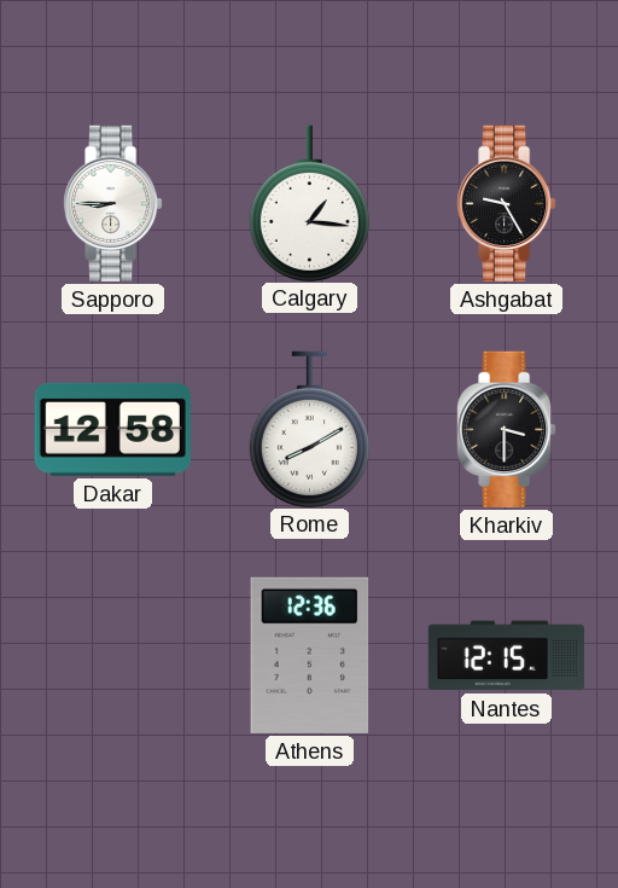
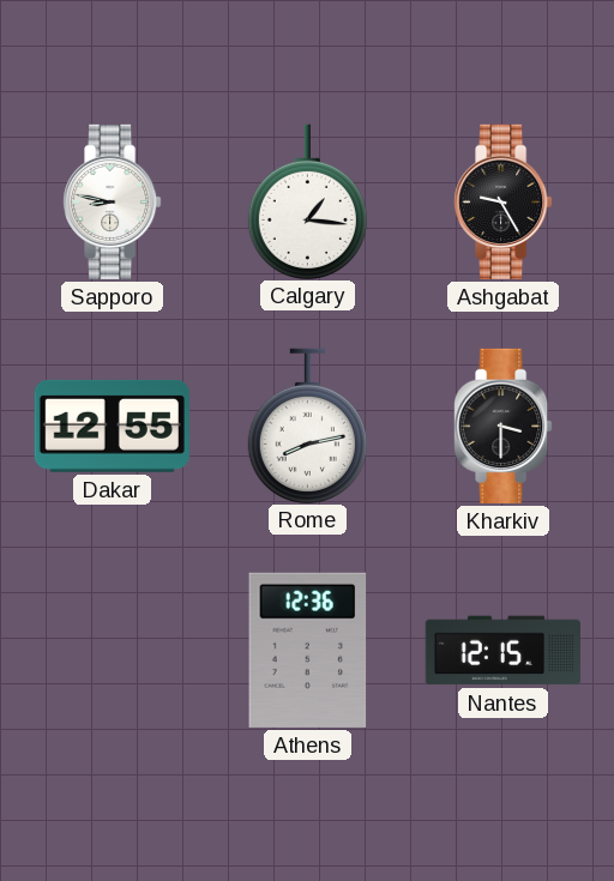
Sapporo: 8:45 -> 8:47 (113, 201)
Dakar: 12:58 -> 12:55 (112, 426)
Rome: 8:10 -> 8:13 (307, 426)
